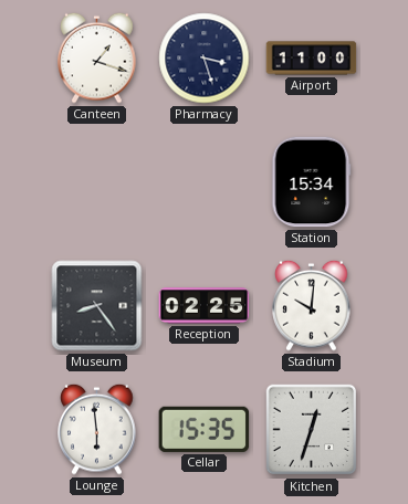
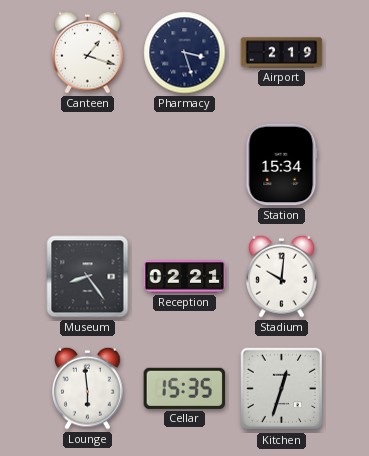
Airport: 11:00 -> 2:19 (282, 53)
Reception: 02:25 -> 02:21 (185, 277)
